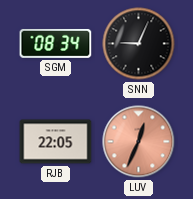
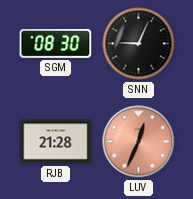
SGM: 08:34 -> 08:30 (56, 43)
RJB: 22:05 -> 21:28 (56, 142)
